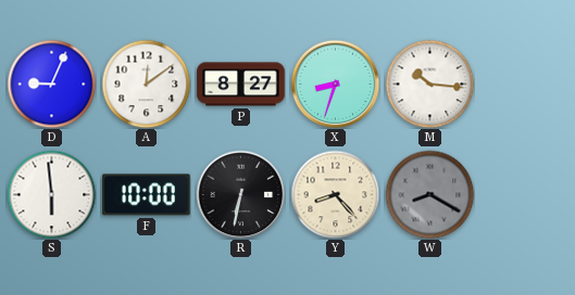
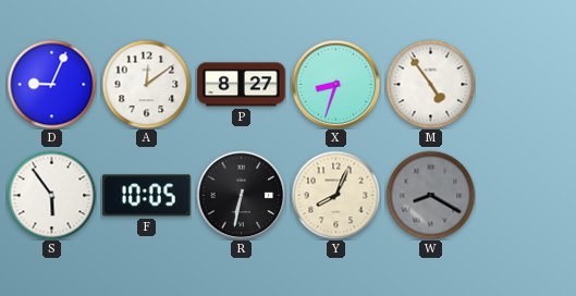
M: 10:16 -> 4:54 (430, 84)
S: 5:59 -> 5:54 (51, 195)
F: 10:00 -> 10:05 (147, 196)
Y: 8:23 -> 8:04 (335, 195)
